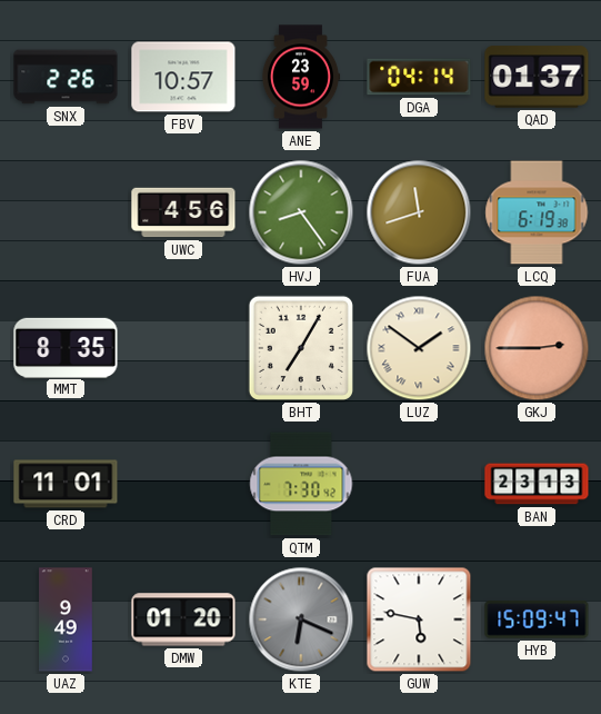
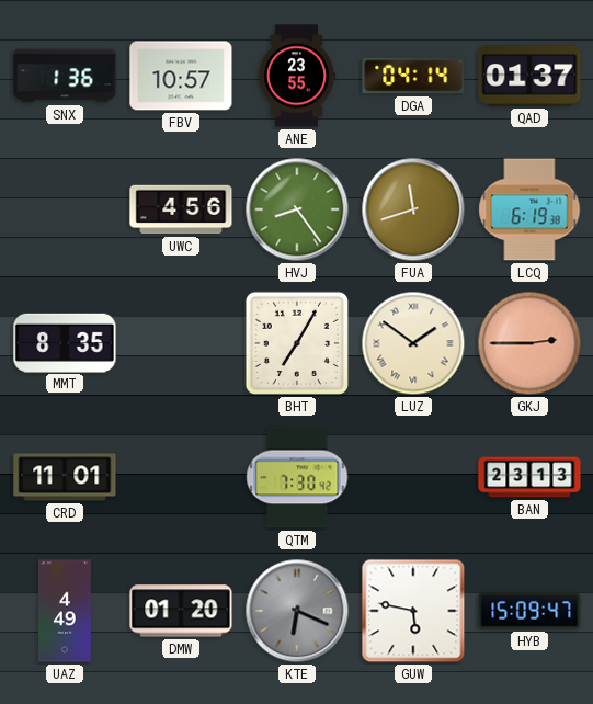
SNX: 2:26 -> 1:36 (65, 76)
ANE: 23:59 -> 23:55 (297, 76)
UAZ: 9:49 -> 4:49 (65, 611)
